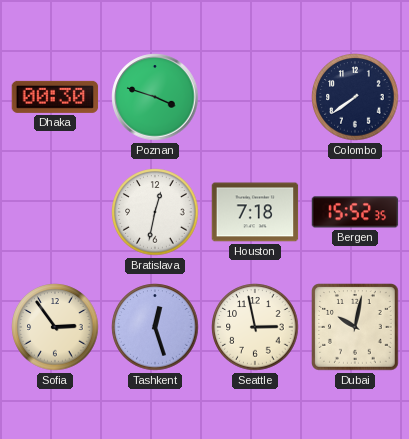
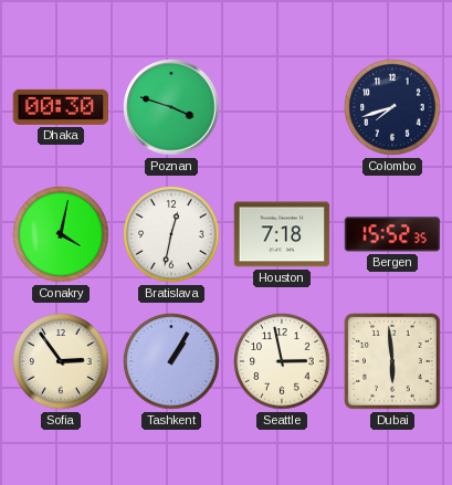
Colombo: 7:39 -> 7:42 (392, 107)
Conakry: none -> 4:02 (61, 234)
Tashkent: 12:27 -> 1:05 (171, 361)
Dubai: 10:02 -> 5:59 (392, 361)
